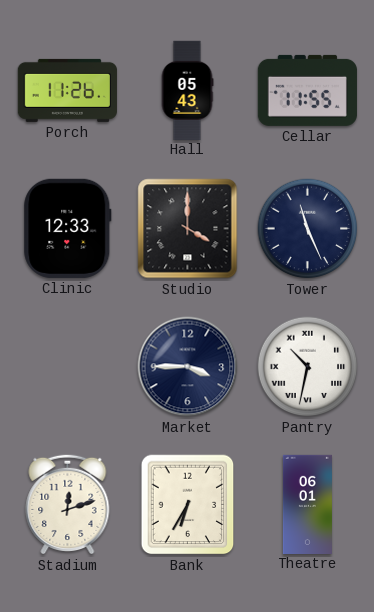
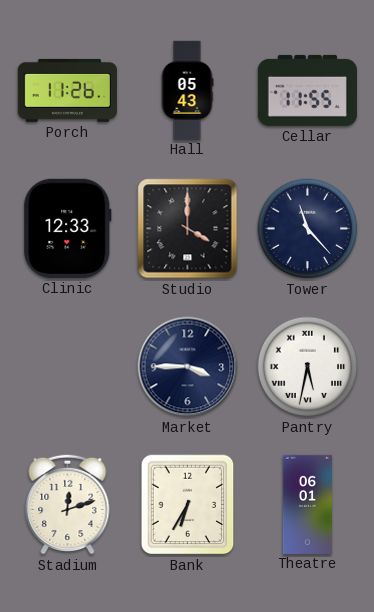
Tower: 11:26 -> 11:23 (308, 229)
Pantry: 10:32 -> 5:32 (308, 367)
